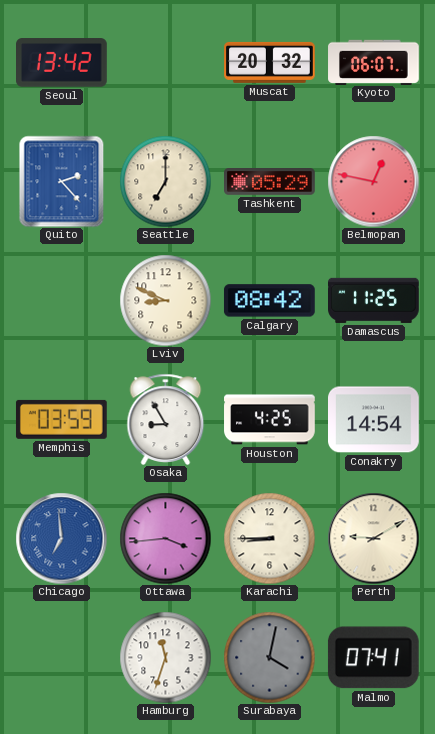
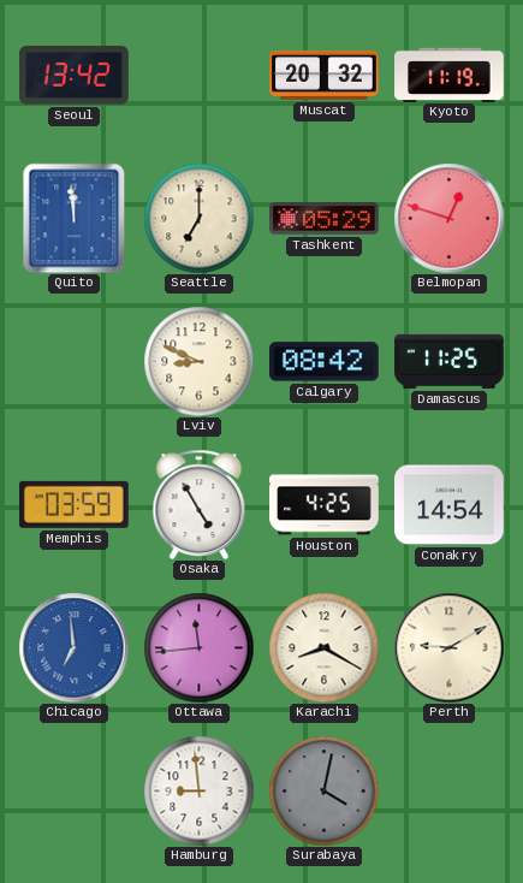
Kyoto: 06:07 -> 11:19 (450, 75)
Quito: 2:23 -> 11:59 (75, 218)
Belmopan: 12:47 -> 12:48 (448, 218)
Osaka: 8:55 -> 4:55 (200, 504)
Ottawa: 3:44 -> 11:44 (198, 647)
Karachi: 8:45 -> 8:20 (323, 647)
Hamburg: 11:33 -> 8:59 (198, 790)
Malmo: 07:41 -> none (373, 658)
